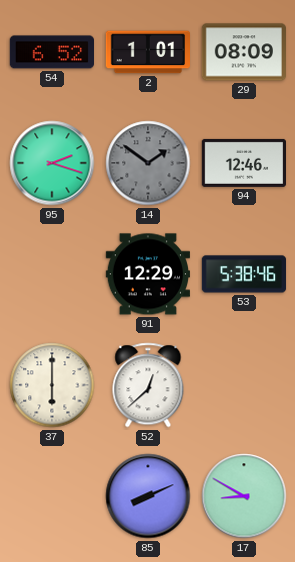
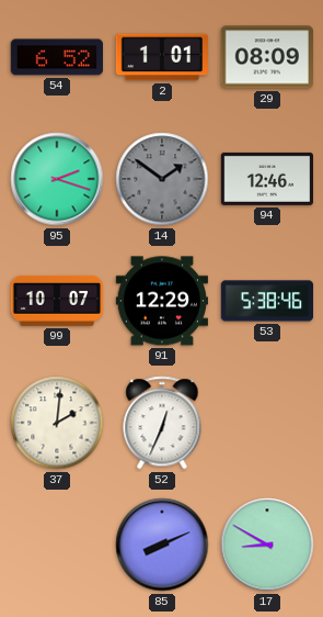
99: none -> 10:07 (56, 301)
37: 6:00 -> 2:01 (57, 423)
52: 12:38 -> 12:34 (162, 423)
